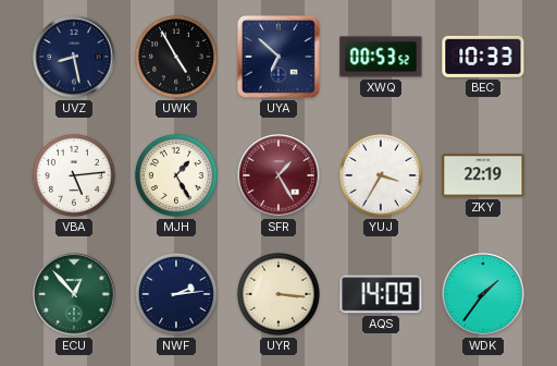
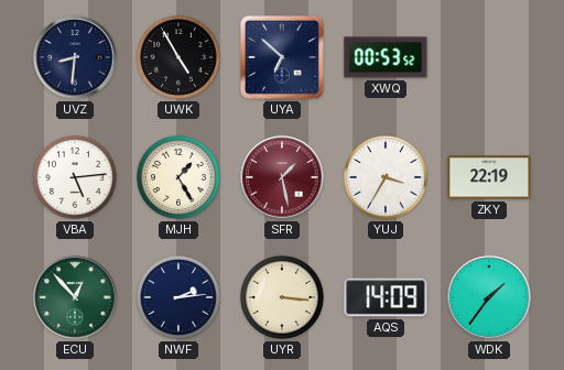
UVZ: 8:28 -> 8:31 (75, 57)
BEC: 10:33 -> none (483, 57)
SFR: 1:25 -> 1:28 (282, 177)
